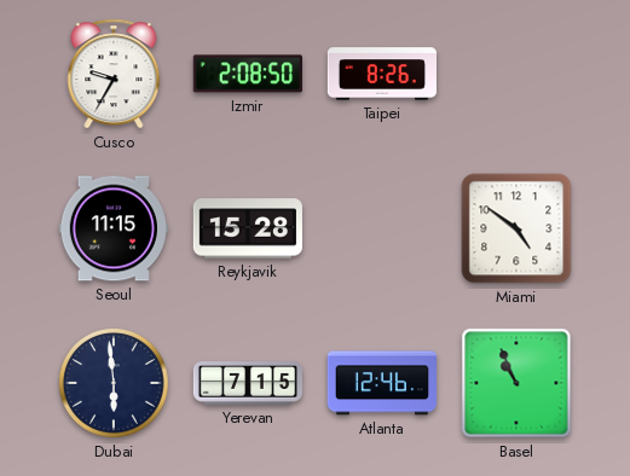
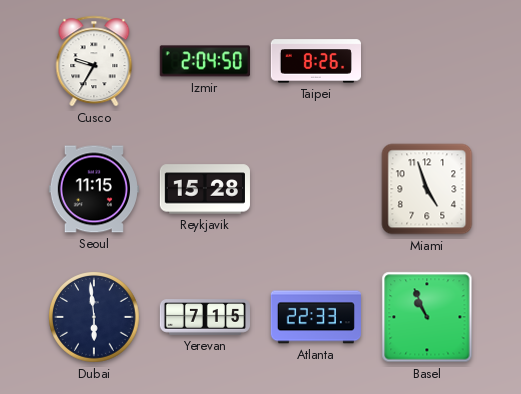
Izmir: 2:08 -> 2:04 (205, 61)
Miami: 4:51 -> 4:57 (427, 189)
Atlanta: 12:46 -> 22:33 (316, 317)
